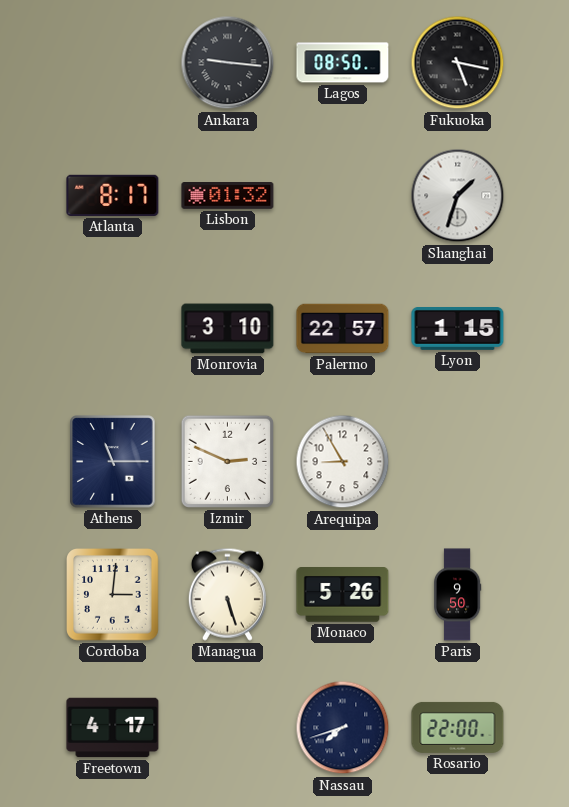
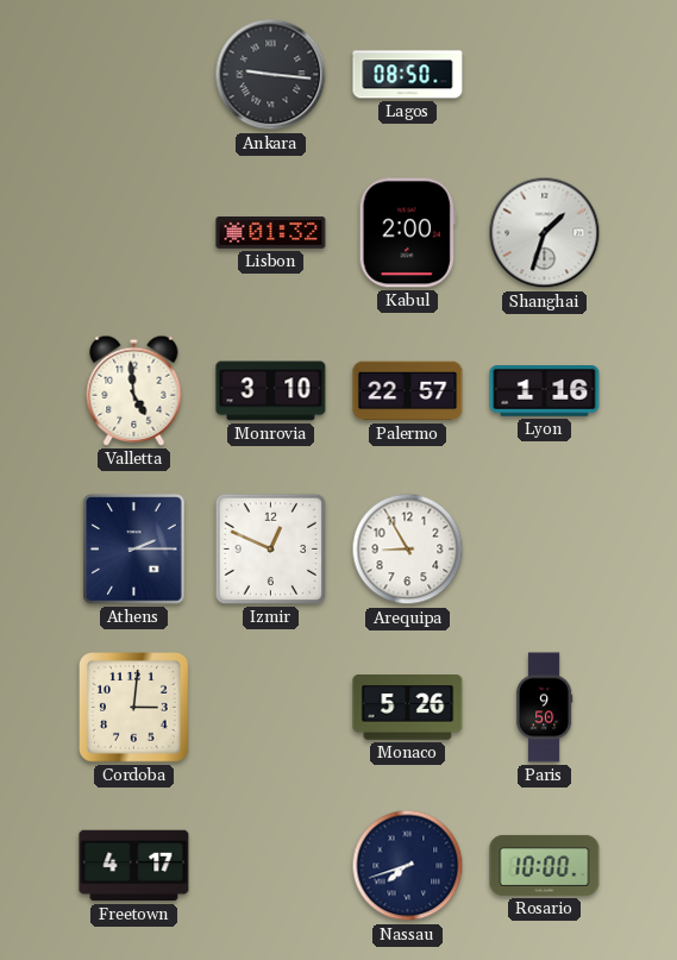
Fukuoka: 5:17 -> none (458, 63)
Atlanta: 8:17 -> none (113, 195)
Kabul: none -> 2:00 (407, 233)
Valletta: none -> 4:59 (134, 390)
Lyon: 1:15 -> 1:16 (545, 391)
Athens: 11:15 -> 2:15 (134, 550)
Izmir: 2:49 -> 12:49 (270, 548)
Managua: 5:27 -> none (227, 594)
Rosario: 22:00 -> 10:00 (545, 865)
